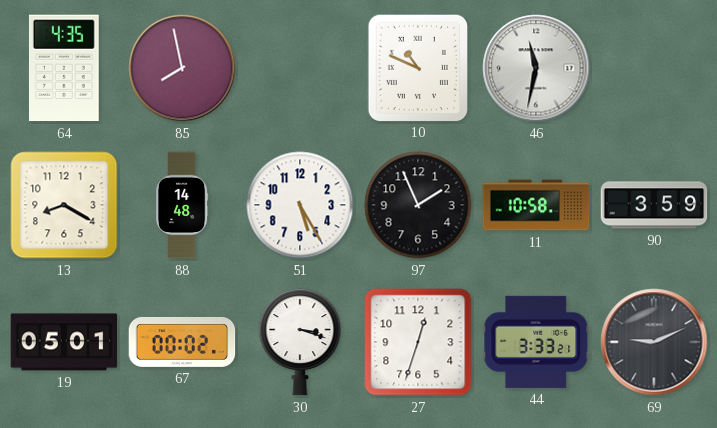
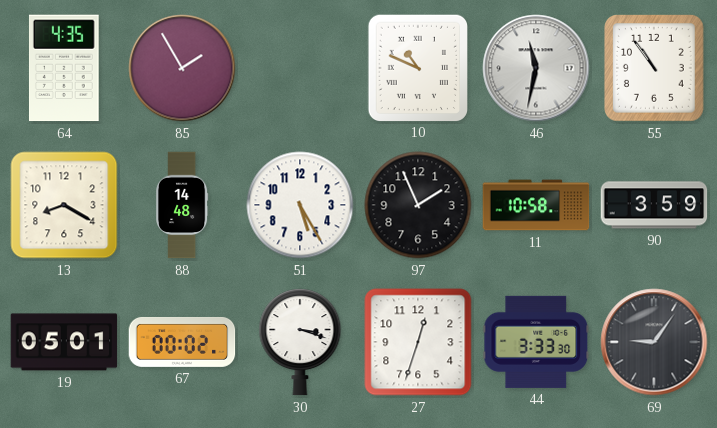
85: 7:58 -> 1:55 (182, 68)
55: none -> 10:54 (655, 69)
44: 3:33:21 -> 3:33:30 (536, 342)
69: 9:11 -> 9:06 (654, 342)
